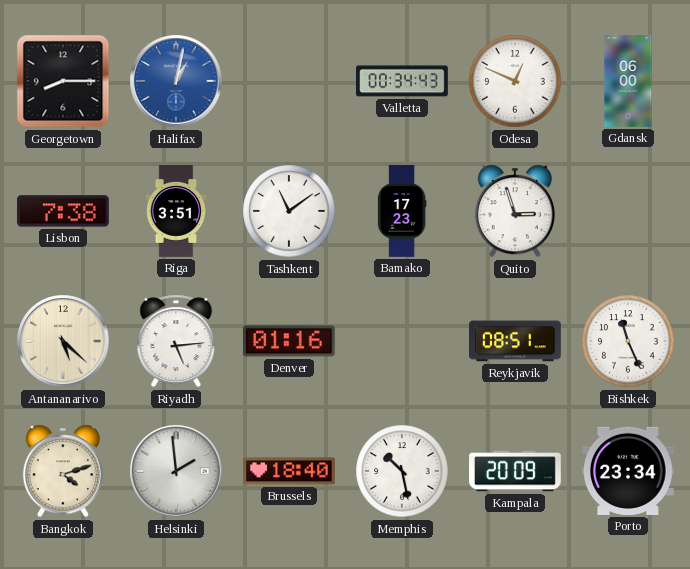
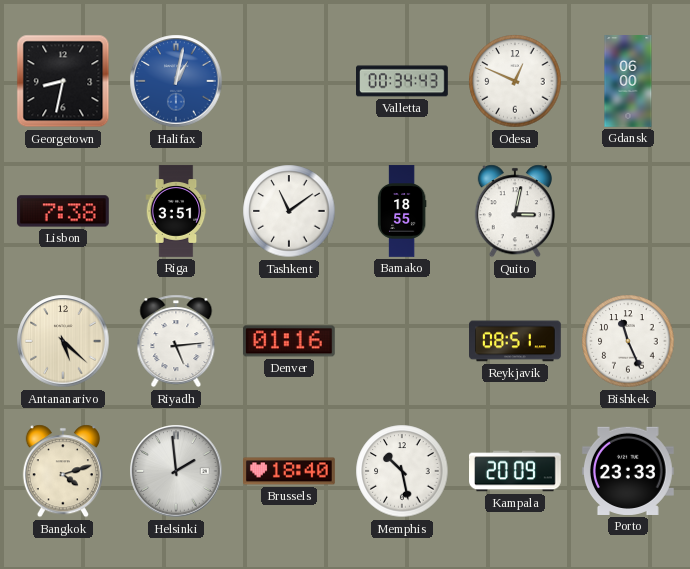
Georgetown: 8:15 -> 8:32 (63, 81)
Bamako: 17:23 -> 18:55 (402, 211)
Quito: 2:57 -> 3:02 (515, 211)
Porto: 23:34 -> 23:33 (628, 471)
